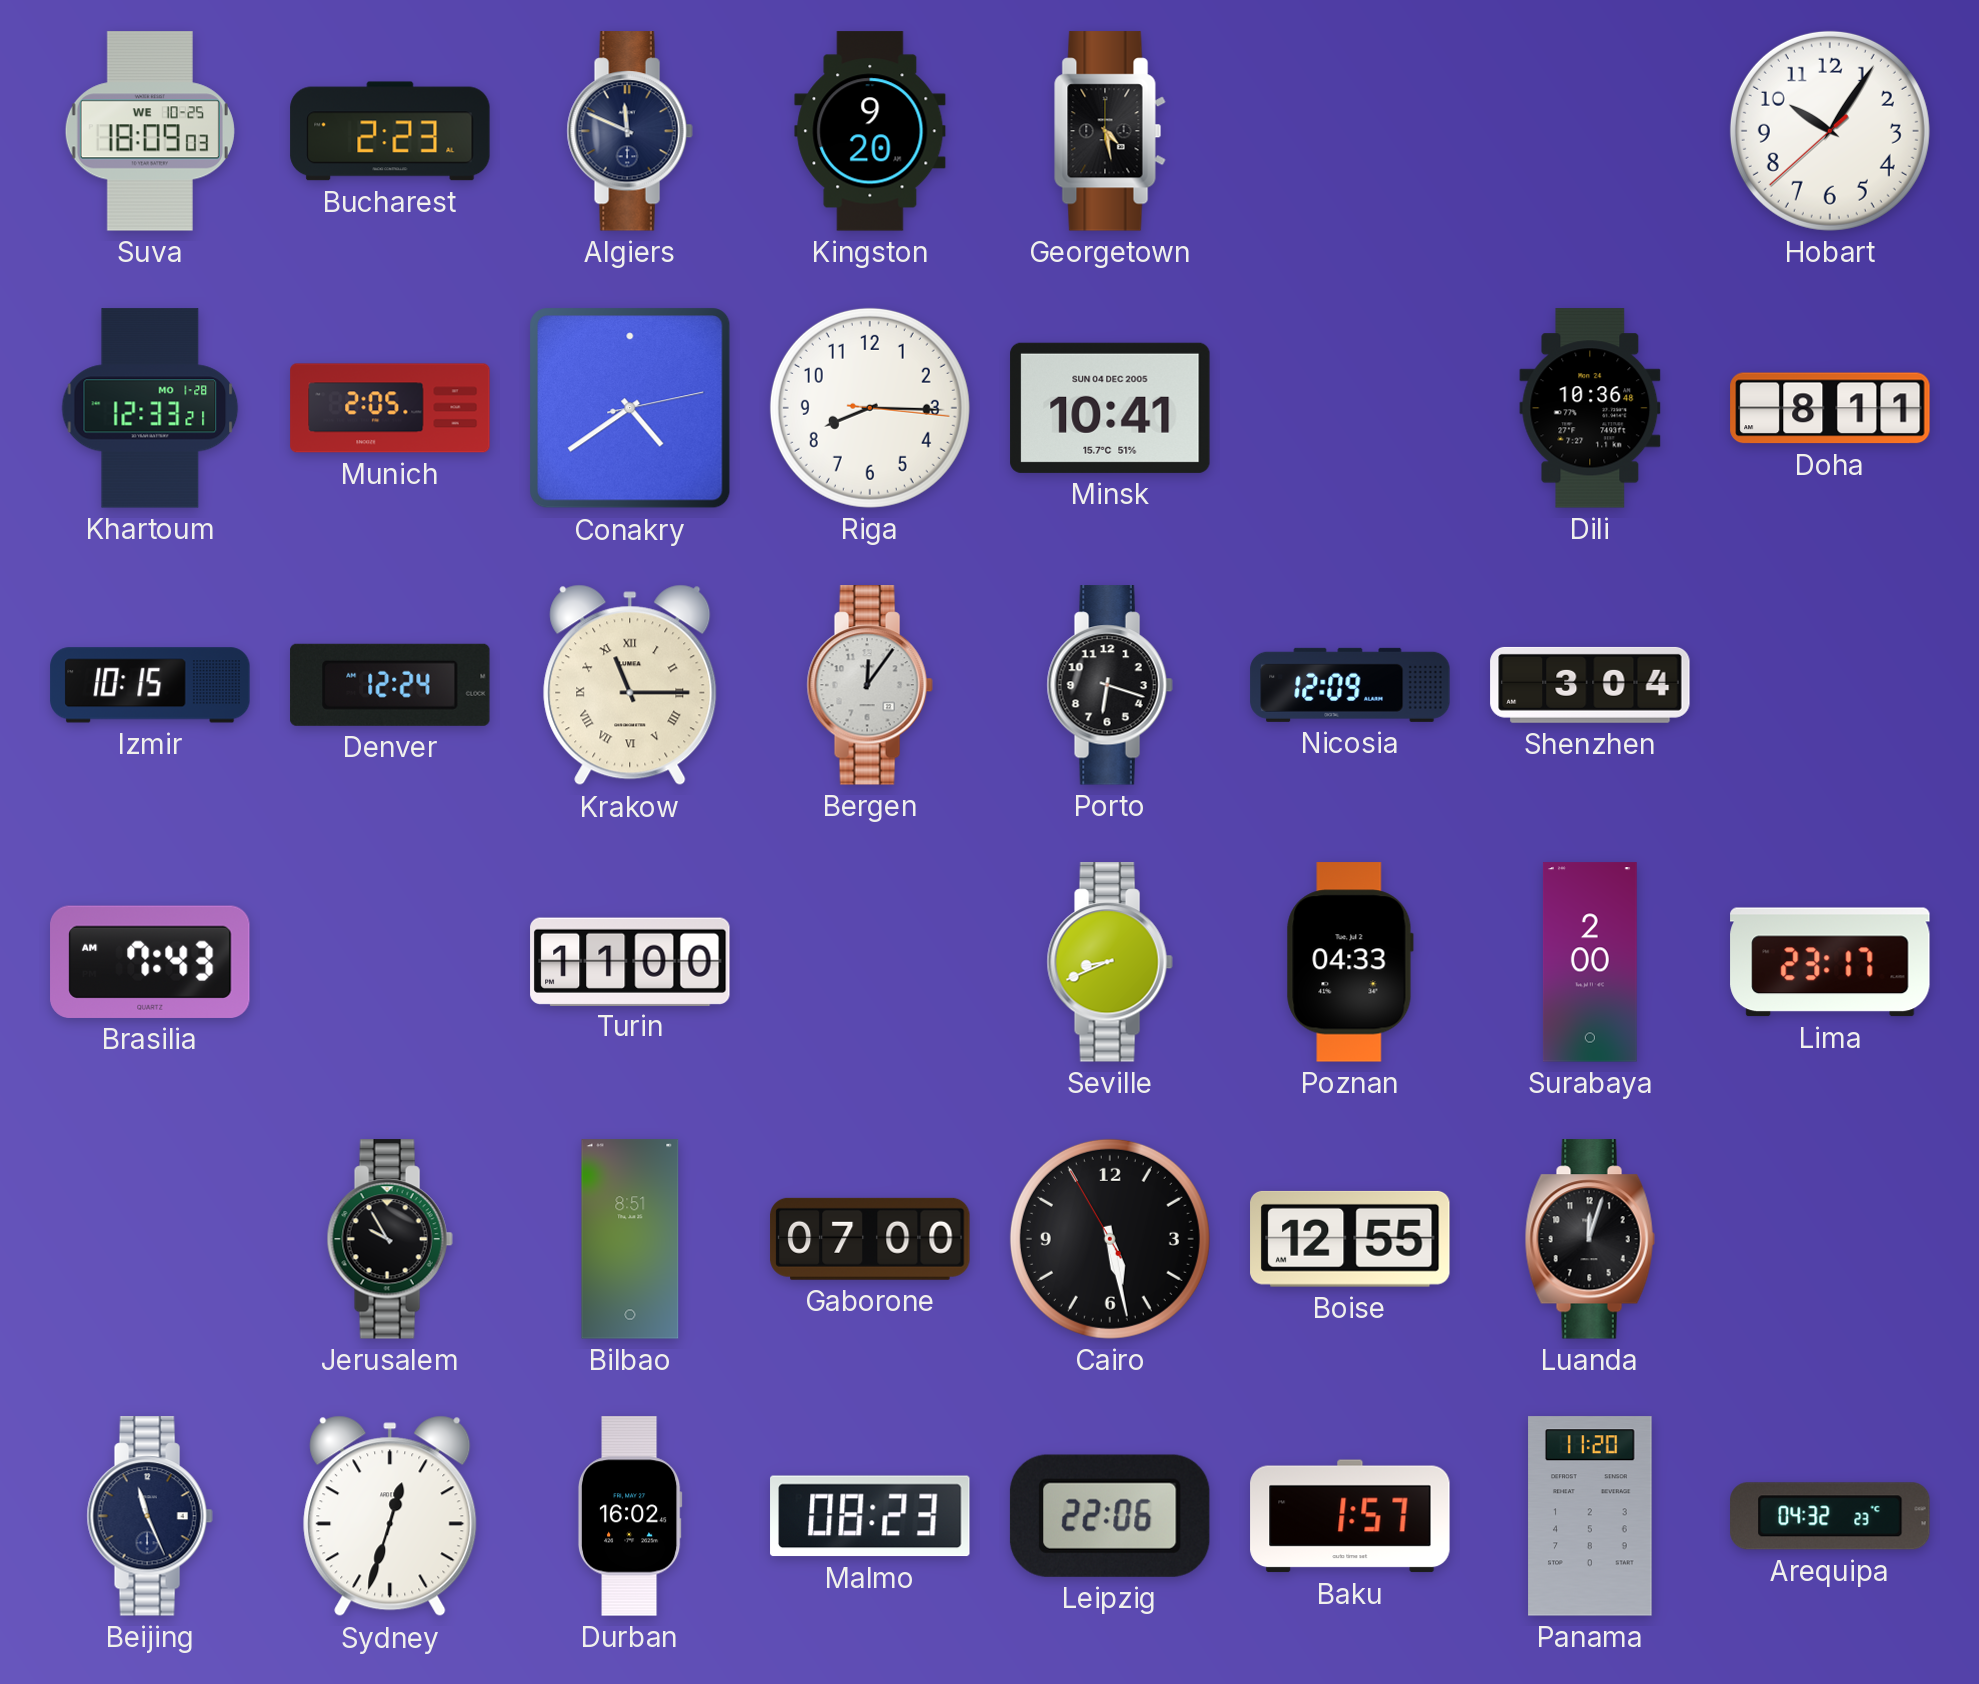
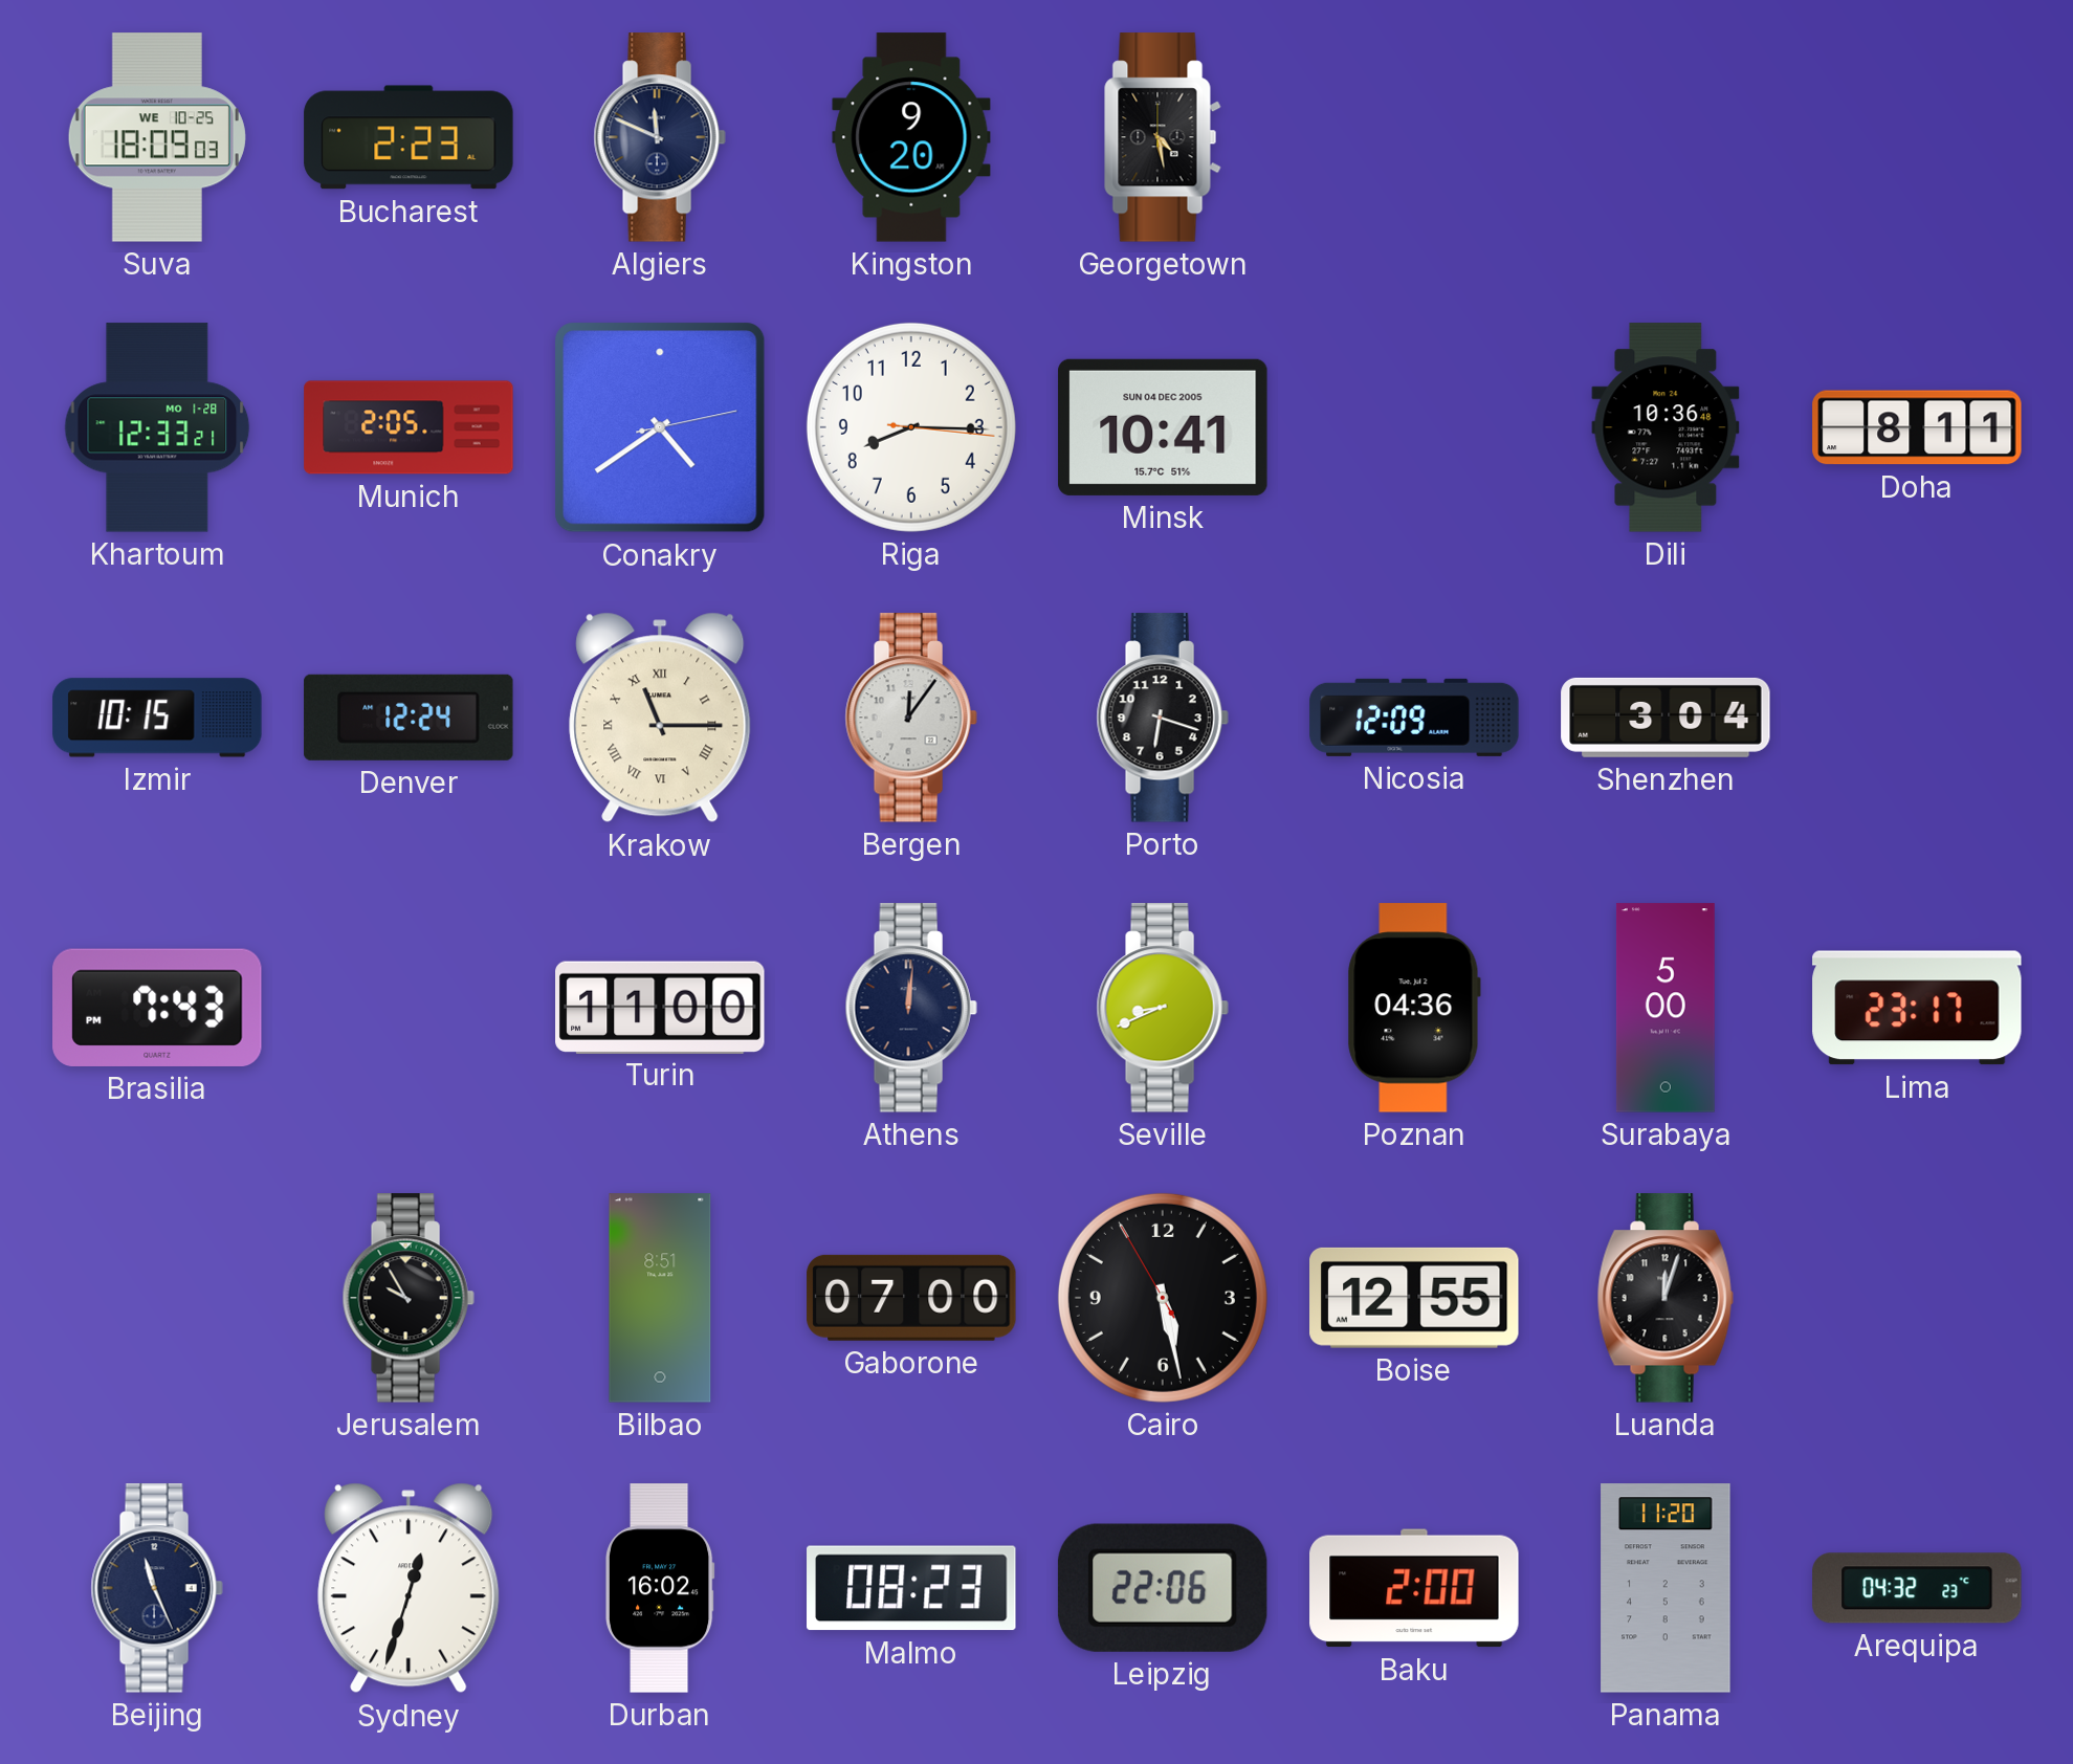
Hobart: 10:05 -> none (1830, 131)
Brasilia: 7:43 AM -> 7:43 PM (157, 1008)
Athens: none -> 12:01 (911, 1008)
Poznan: 04:33 -> 04:36 (1414, 1008)
Surabaya: 2:00 -> 5:00 (1666, 1008)
Baku: 1:57 -> 2:00 (1414, 1588)
